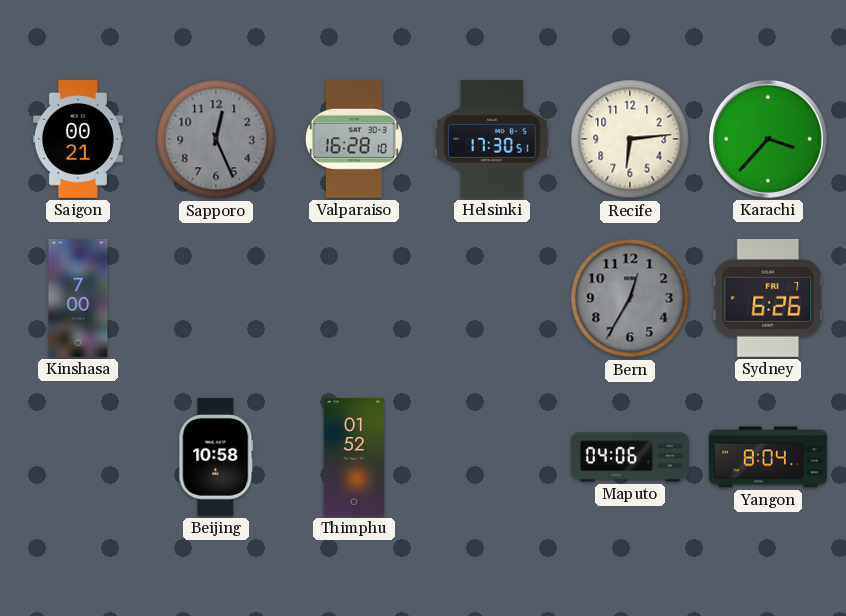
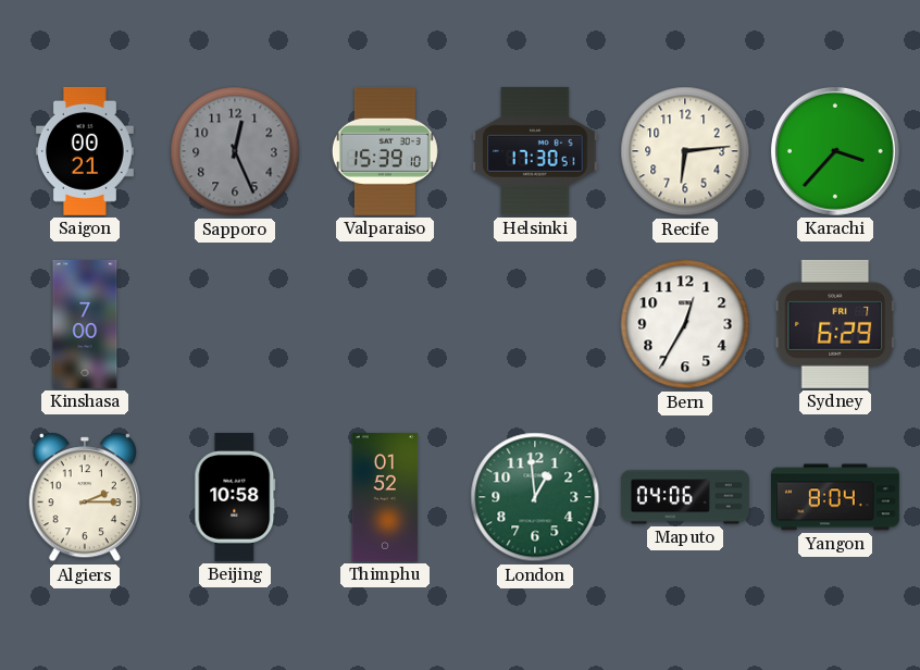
Valparaiso: 16:28 -> 15:39 (385, 151)
Bern dial: grey -> white (685, 324)
Sydney: 6:26 -> 6:29 (834, 324)
Algiers: none -> 2:15 (85, 497)
London: none -> 12:59 (535, 497)
